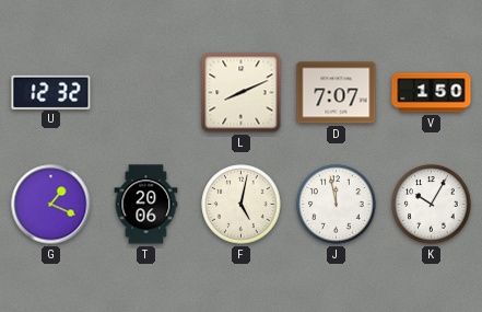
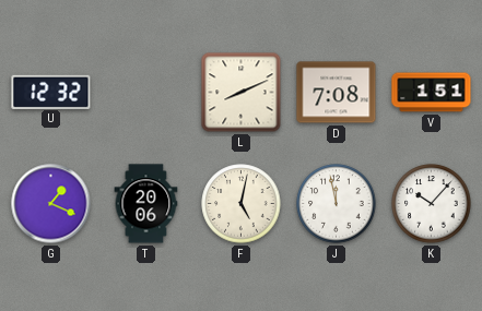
D: 7:07 -> 7:08 (337, 93)
V: 1:50 -> 1:51 (432, 93)
K: 10:05 -> 10:07 (432, 204)
